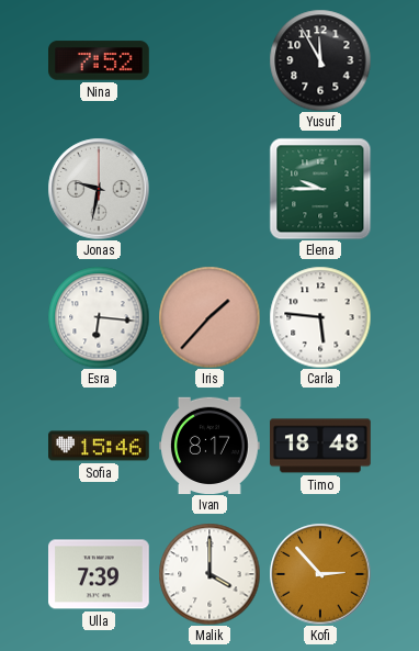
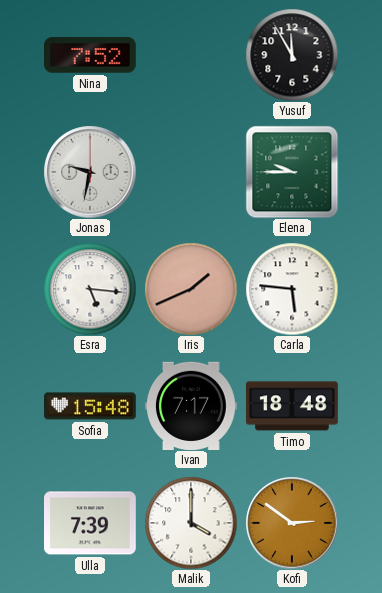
Esra: 6:16 -> 5:16 (90, 289)
Iris: 1:37 -> 1:41 (191, 289)
Sofia: 15:46 -> 15:48 (91, 406)
Ivan: 8:17 -> 7:17 (192, 405)
Kofi: 2:53 -> 2:51 (292, 523)
